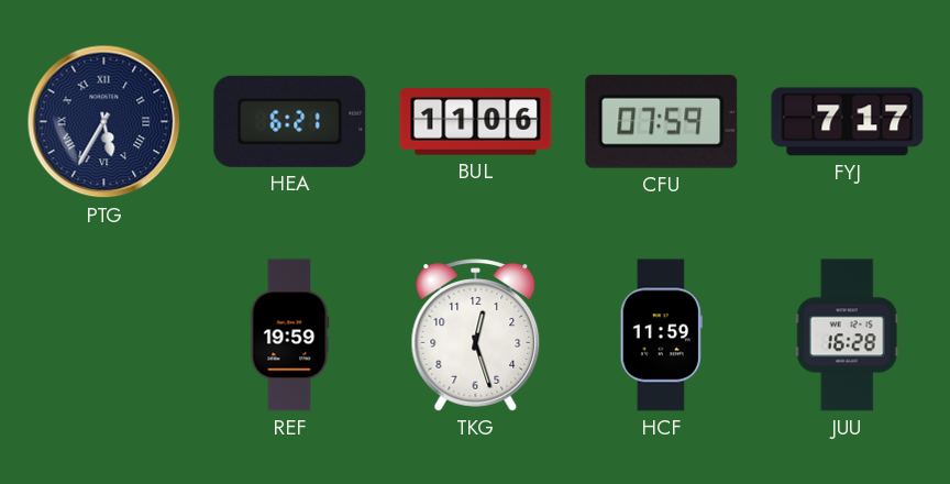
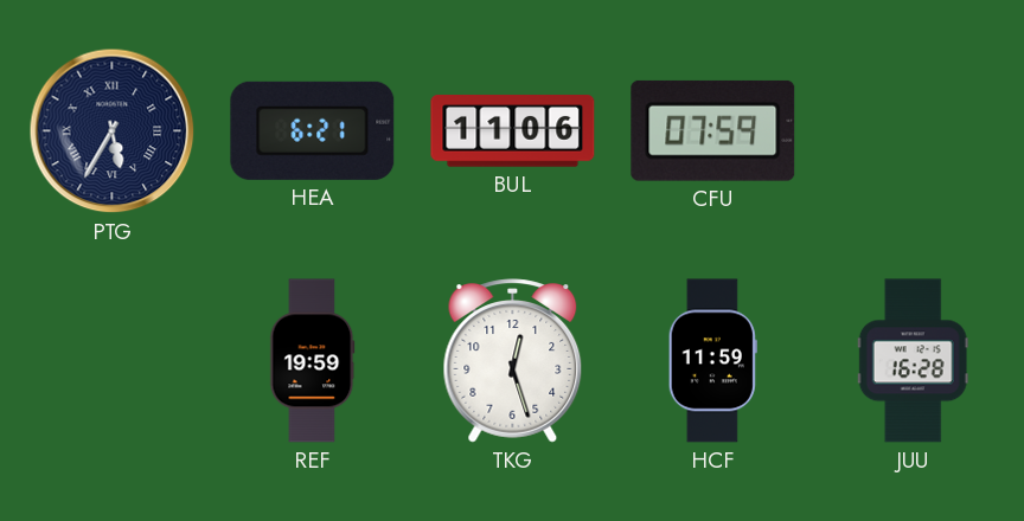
FYJ: 7:17 -> none (848, 122)
